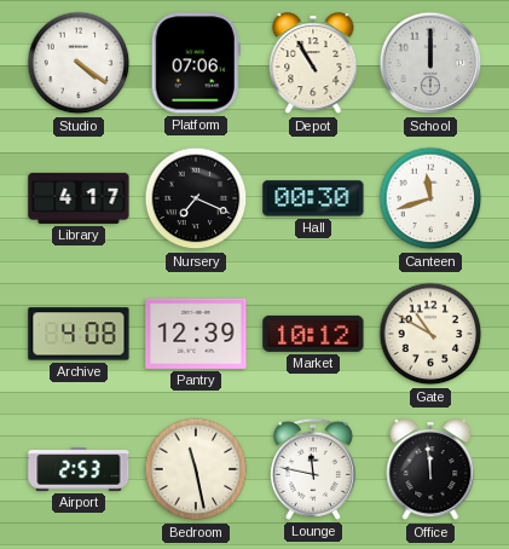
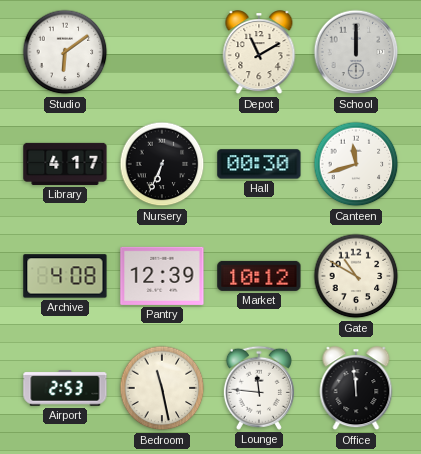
Studio: 4:21 -> 6:09 (65, 52)
Platform: 07:06 -> none (196, 63)
Depot: 10:55 -> 11:10 (259, 53)
Nursery: 7:19 -> 6:34 (162, 164)
Lounge: 11:47 -> 11:46 (259, 388)
